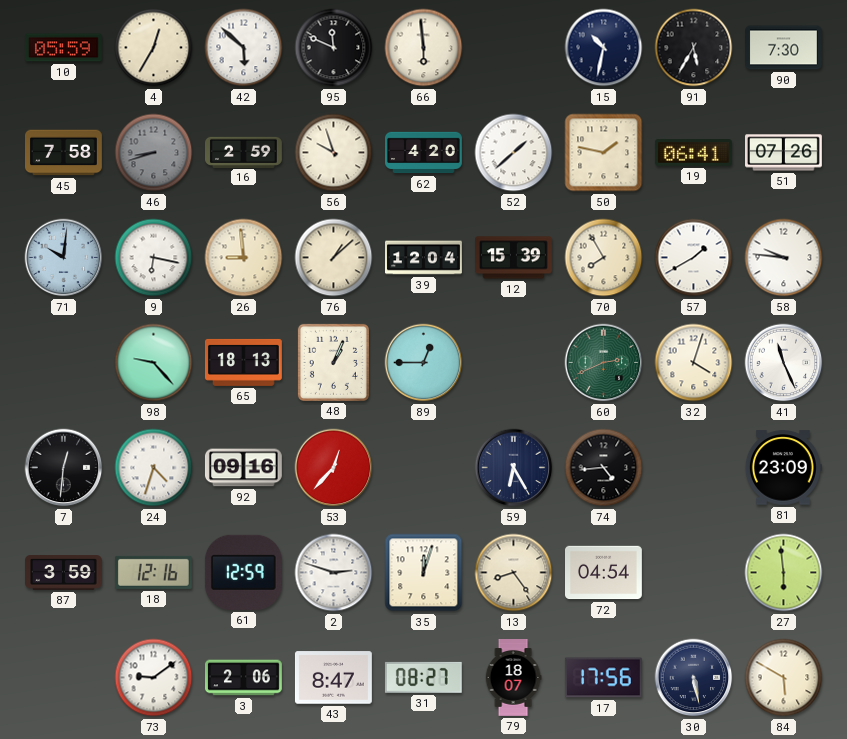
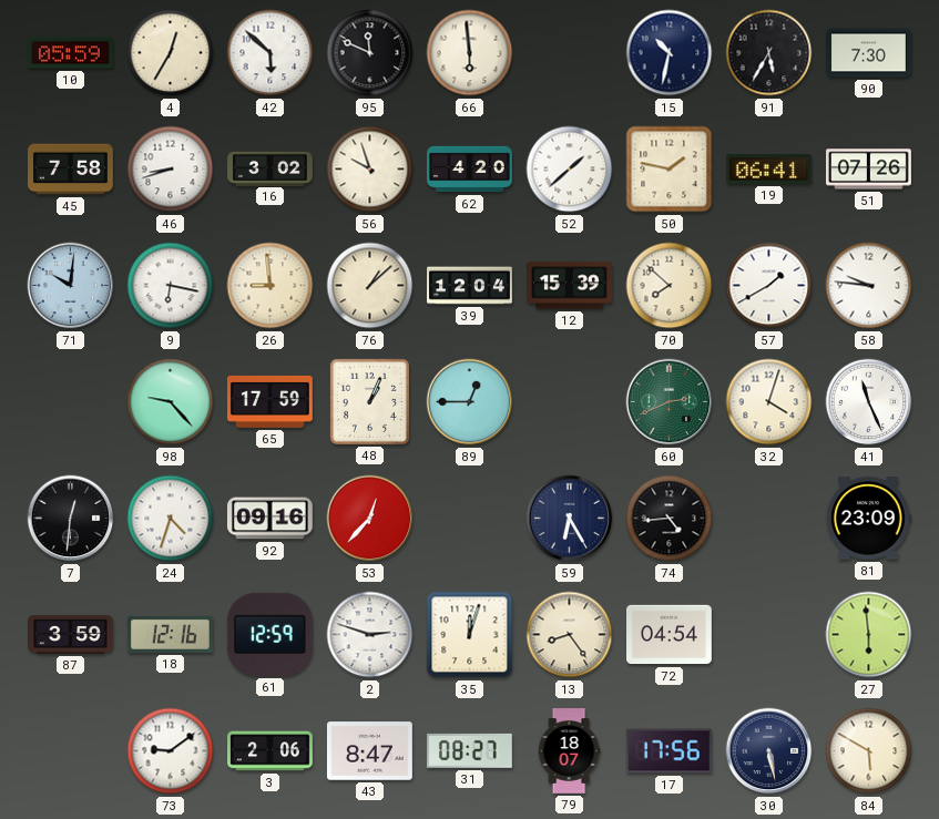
46 dial: grey -> white (171, 170)
16: 2:59 -> 3:02 (271, 168)
70: 7:55 -> 7:52 (670, 286)
65: 18:13 -> 17:59 (271, 401)
